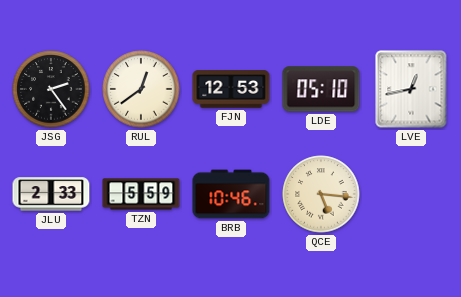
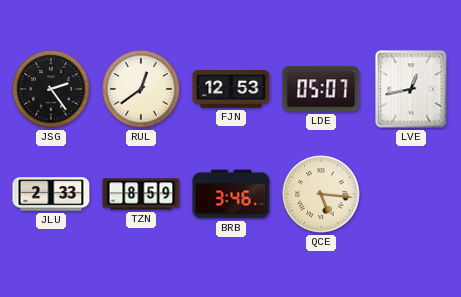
LDE: 05:10 -> 05:07 (321, 89)
TZN: 5:59 -> 8:59 (141, 194)
BRB: 10:46 -> 3:46 (231, 194)
